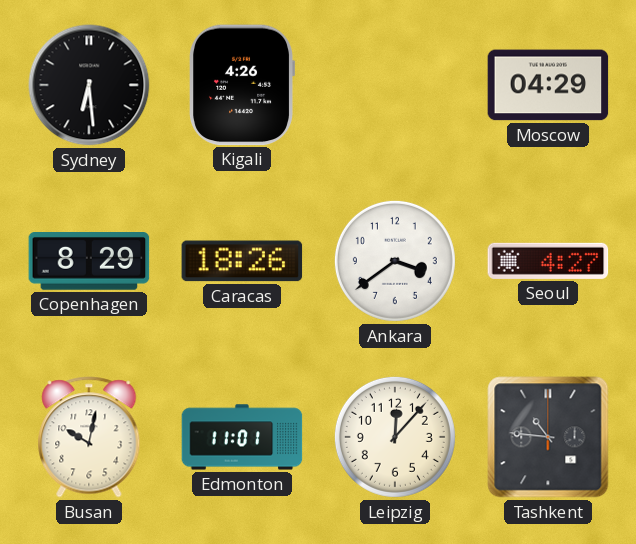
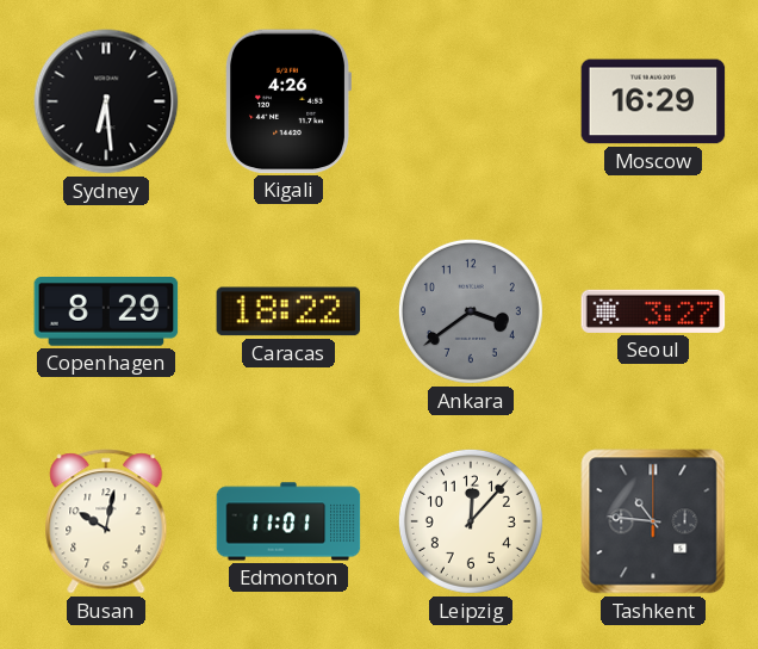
Moscow: 04:29 -> 16:29 (653, 101)
Caracas: 18:26 -> 18:22 (288, 311)
Ankara dial: white -> grey (471, 311)
Seoul: 4:27 -> 3:27 (653, 311)
